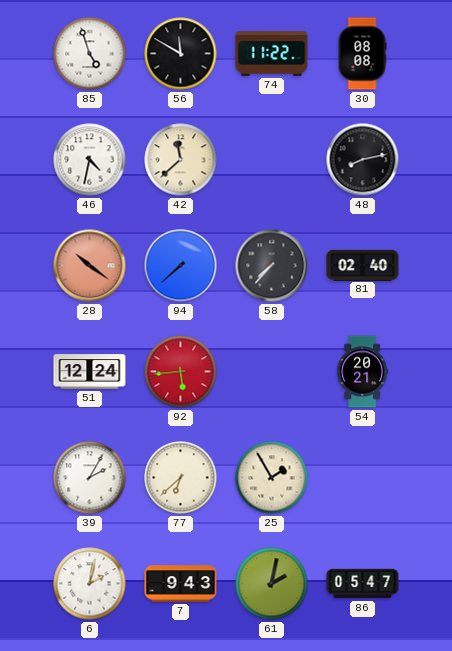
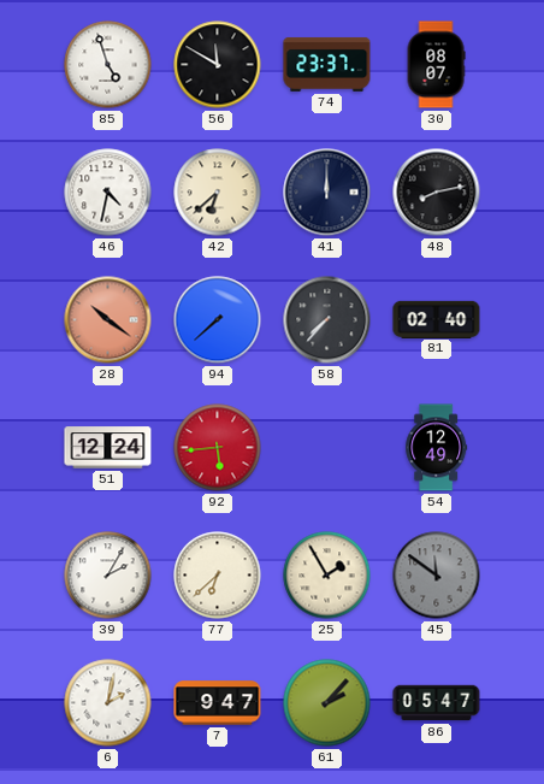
74: 11:22 -> 23:37 (327, 64)
30: 08:08 -> 08:07 (436, 65)
42: 11:38 -> 6:38 (218, 193)
41: none -> 12:00 (327, 193)
54: 20:21 -> 12:49 (437, 448)
45: none -> 11:51 (437, 576)
7: 9:43 -> 9:47 (218, 703)
61: 2:02 -> 2:07 (327, 703)
